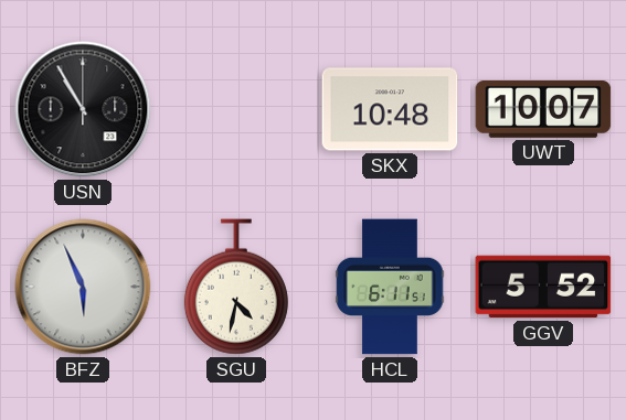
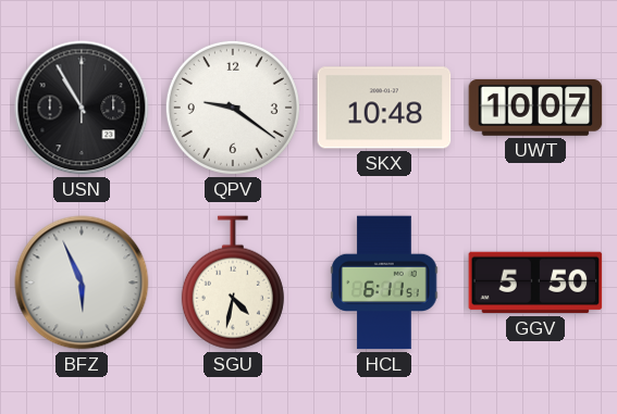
QPV: none -> 9:21 (233, 108)
GGV: 5:52 -> 5:50 (535, 283)
